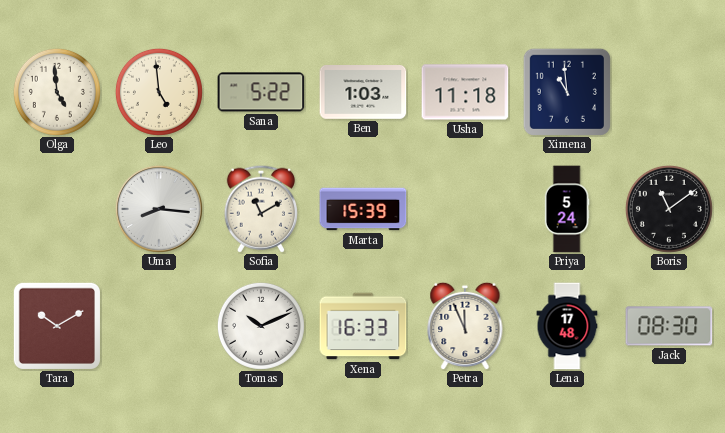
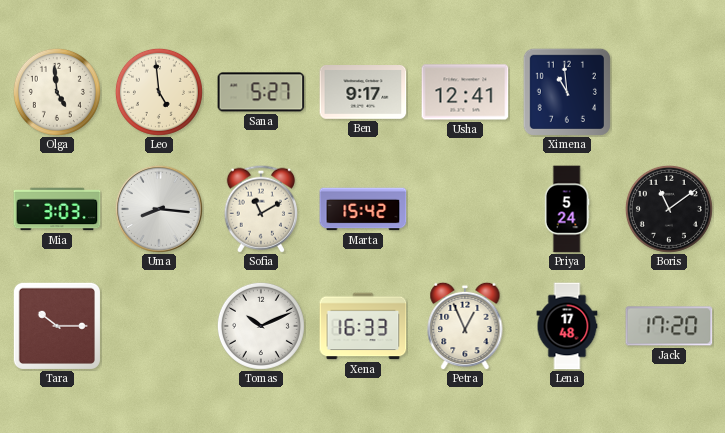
Sana: 5:22 -> 5:27 (261, 92)
Ben: 1:03 -> 9:17 (363, 93)
Usha: 11:18 -> 12:41 (465, 92)
Mia: none -> 3:03 (57, 209)
Marta: 15:39 -> 15:42 (363, 209)
Tara: 10:10 -> 10:15 (57, 326)
Petra: 11:56 -> 12:56 (465, 326)
Jack: 08:30 -> 17:20 (669, 326)
